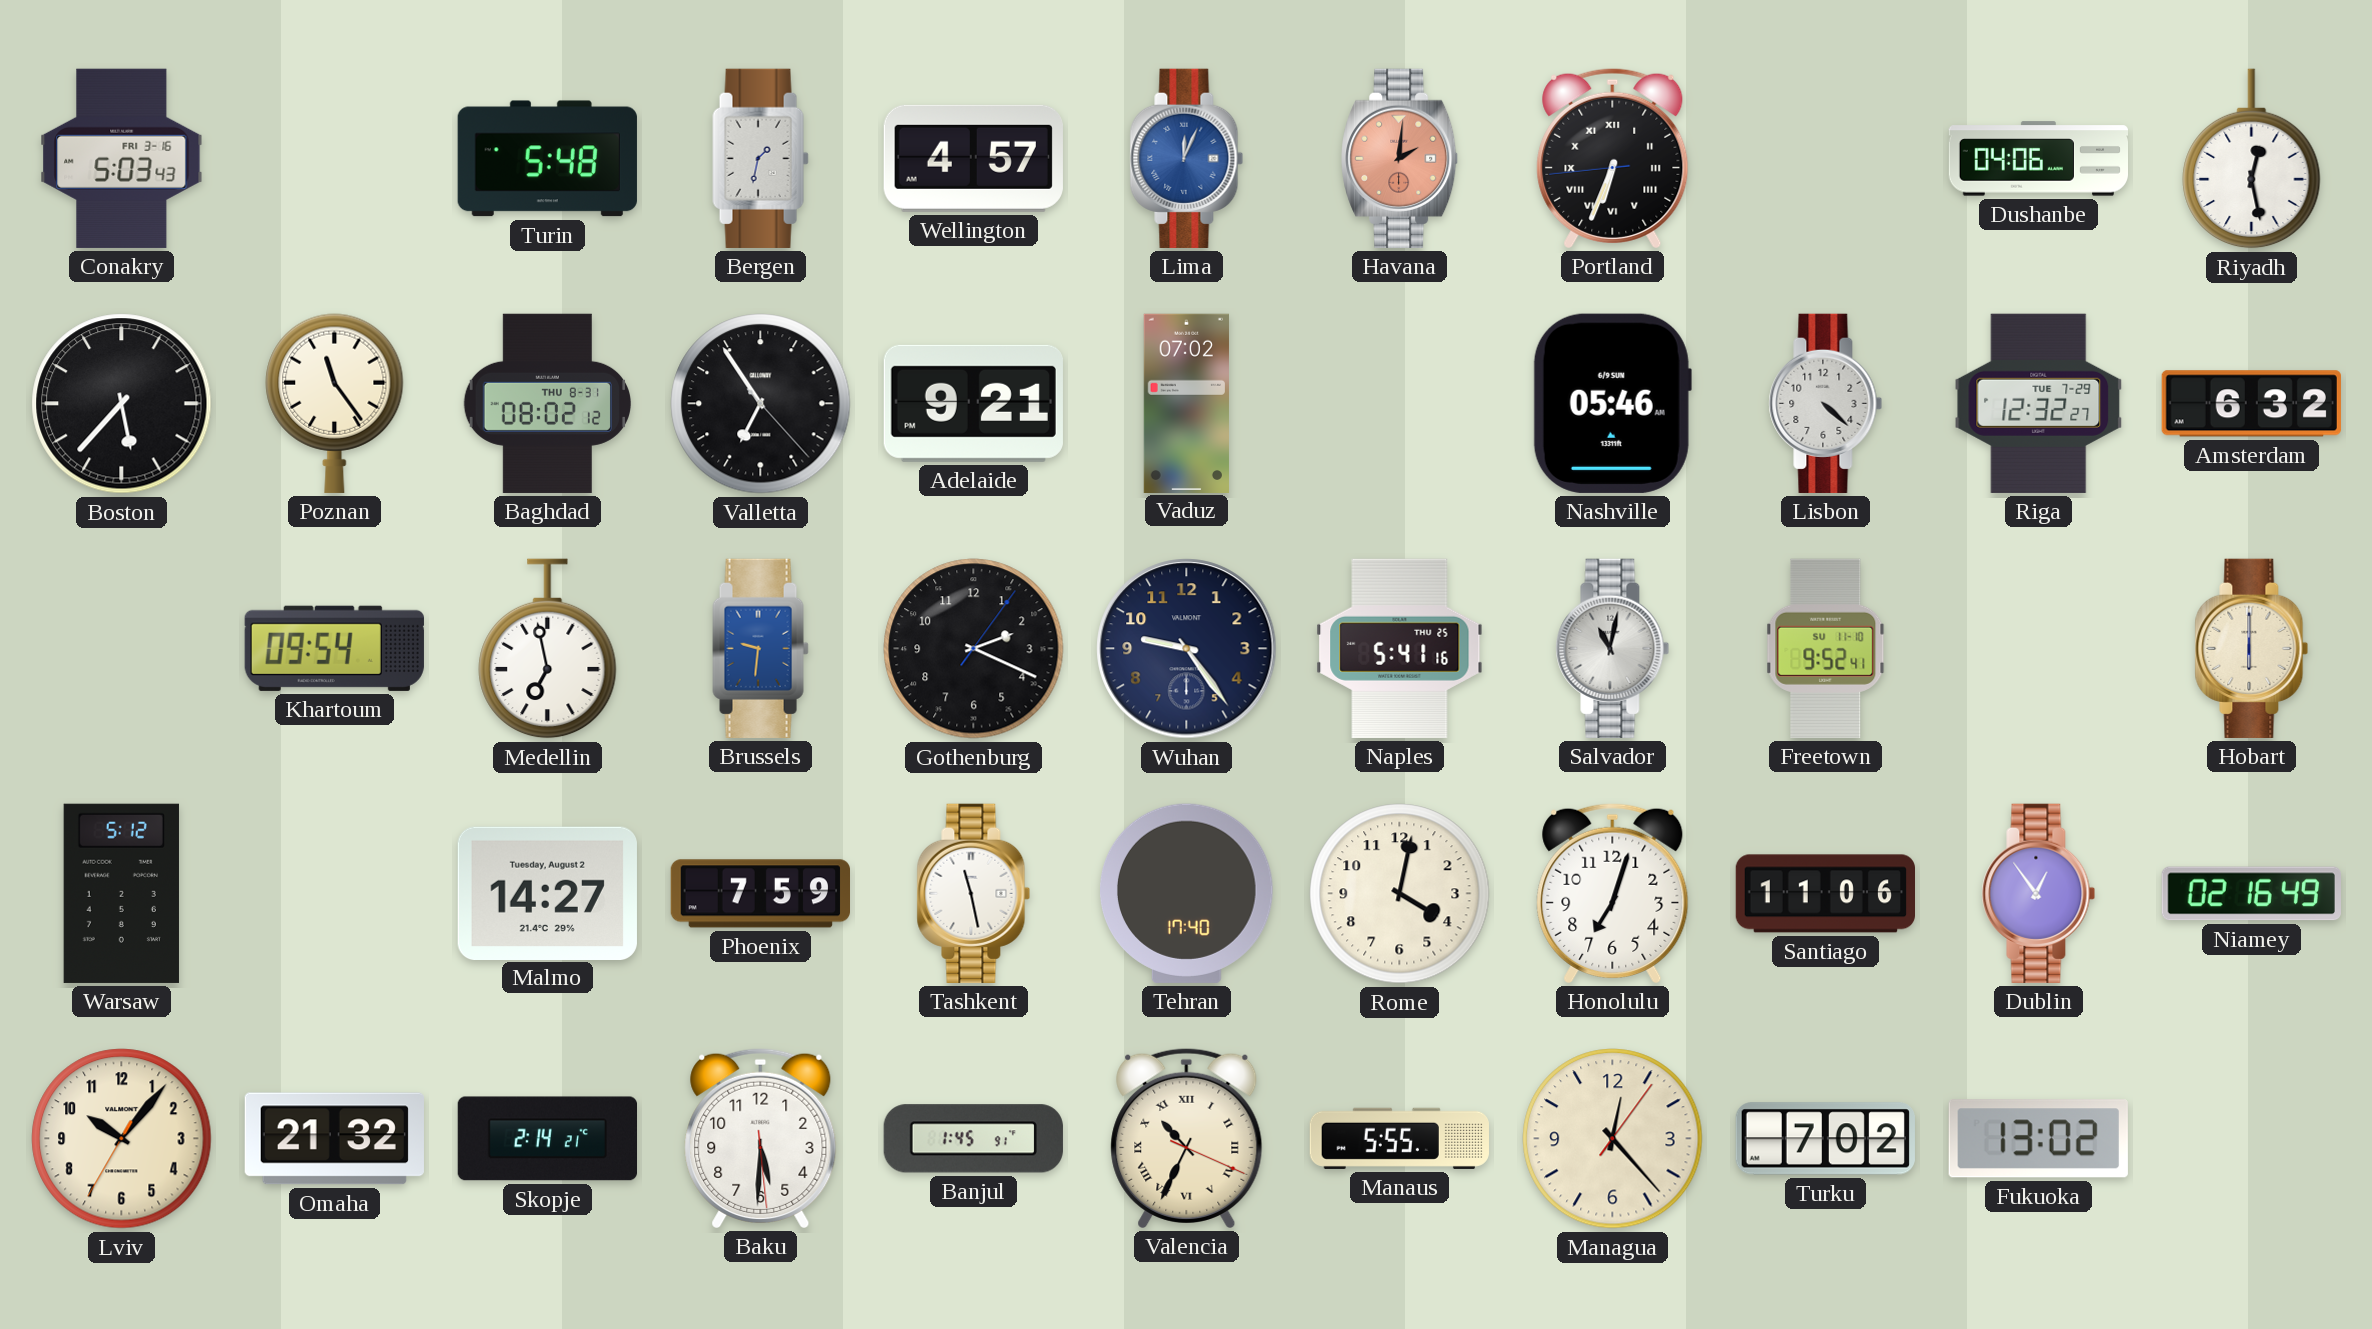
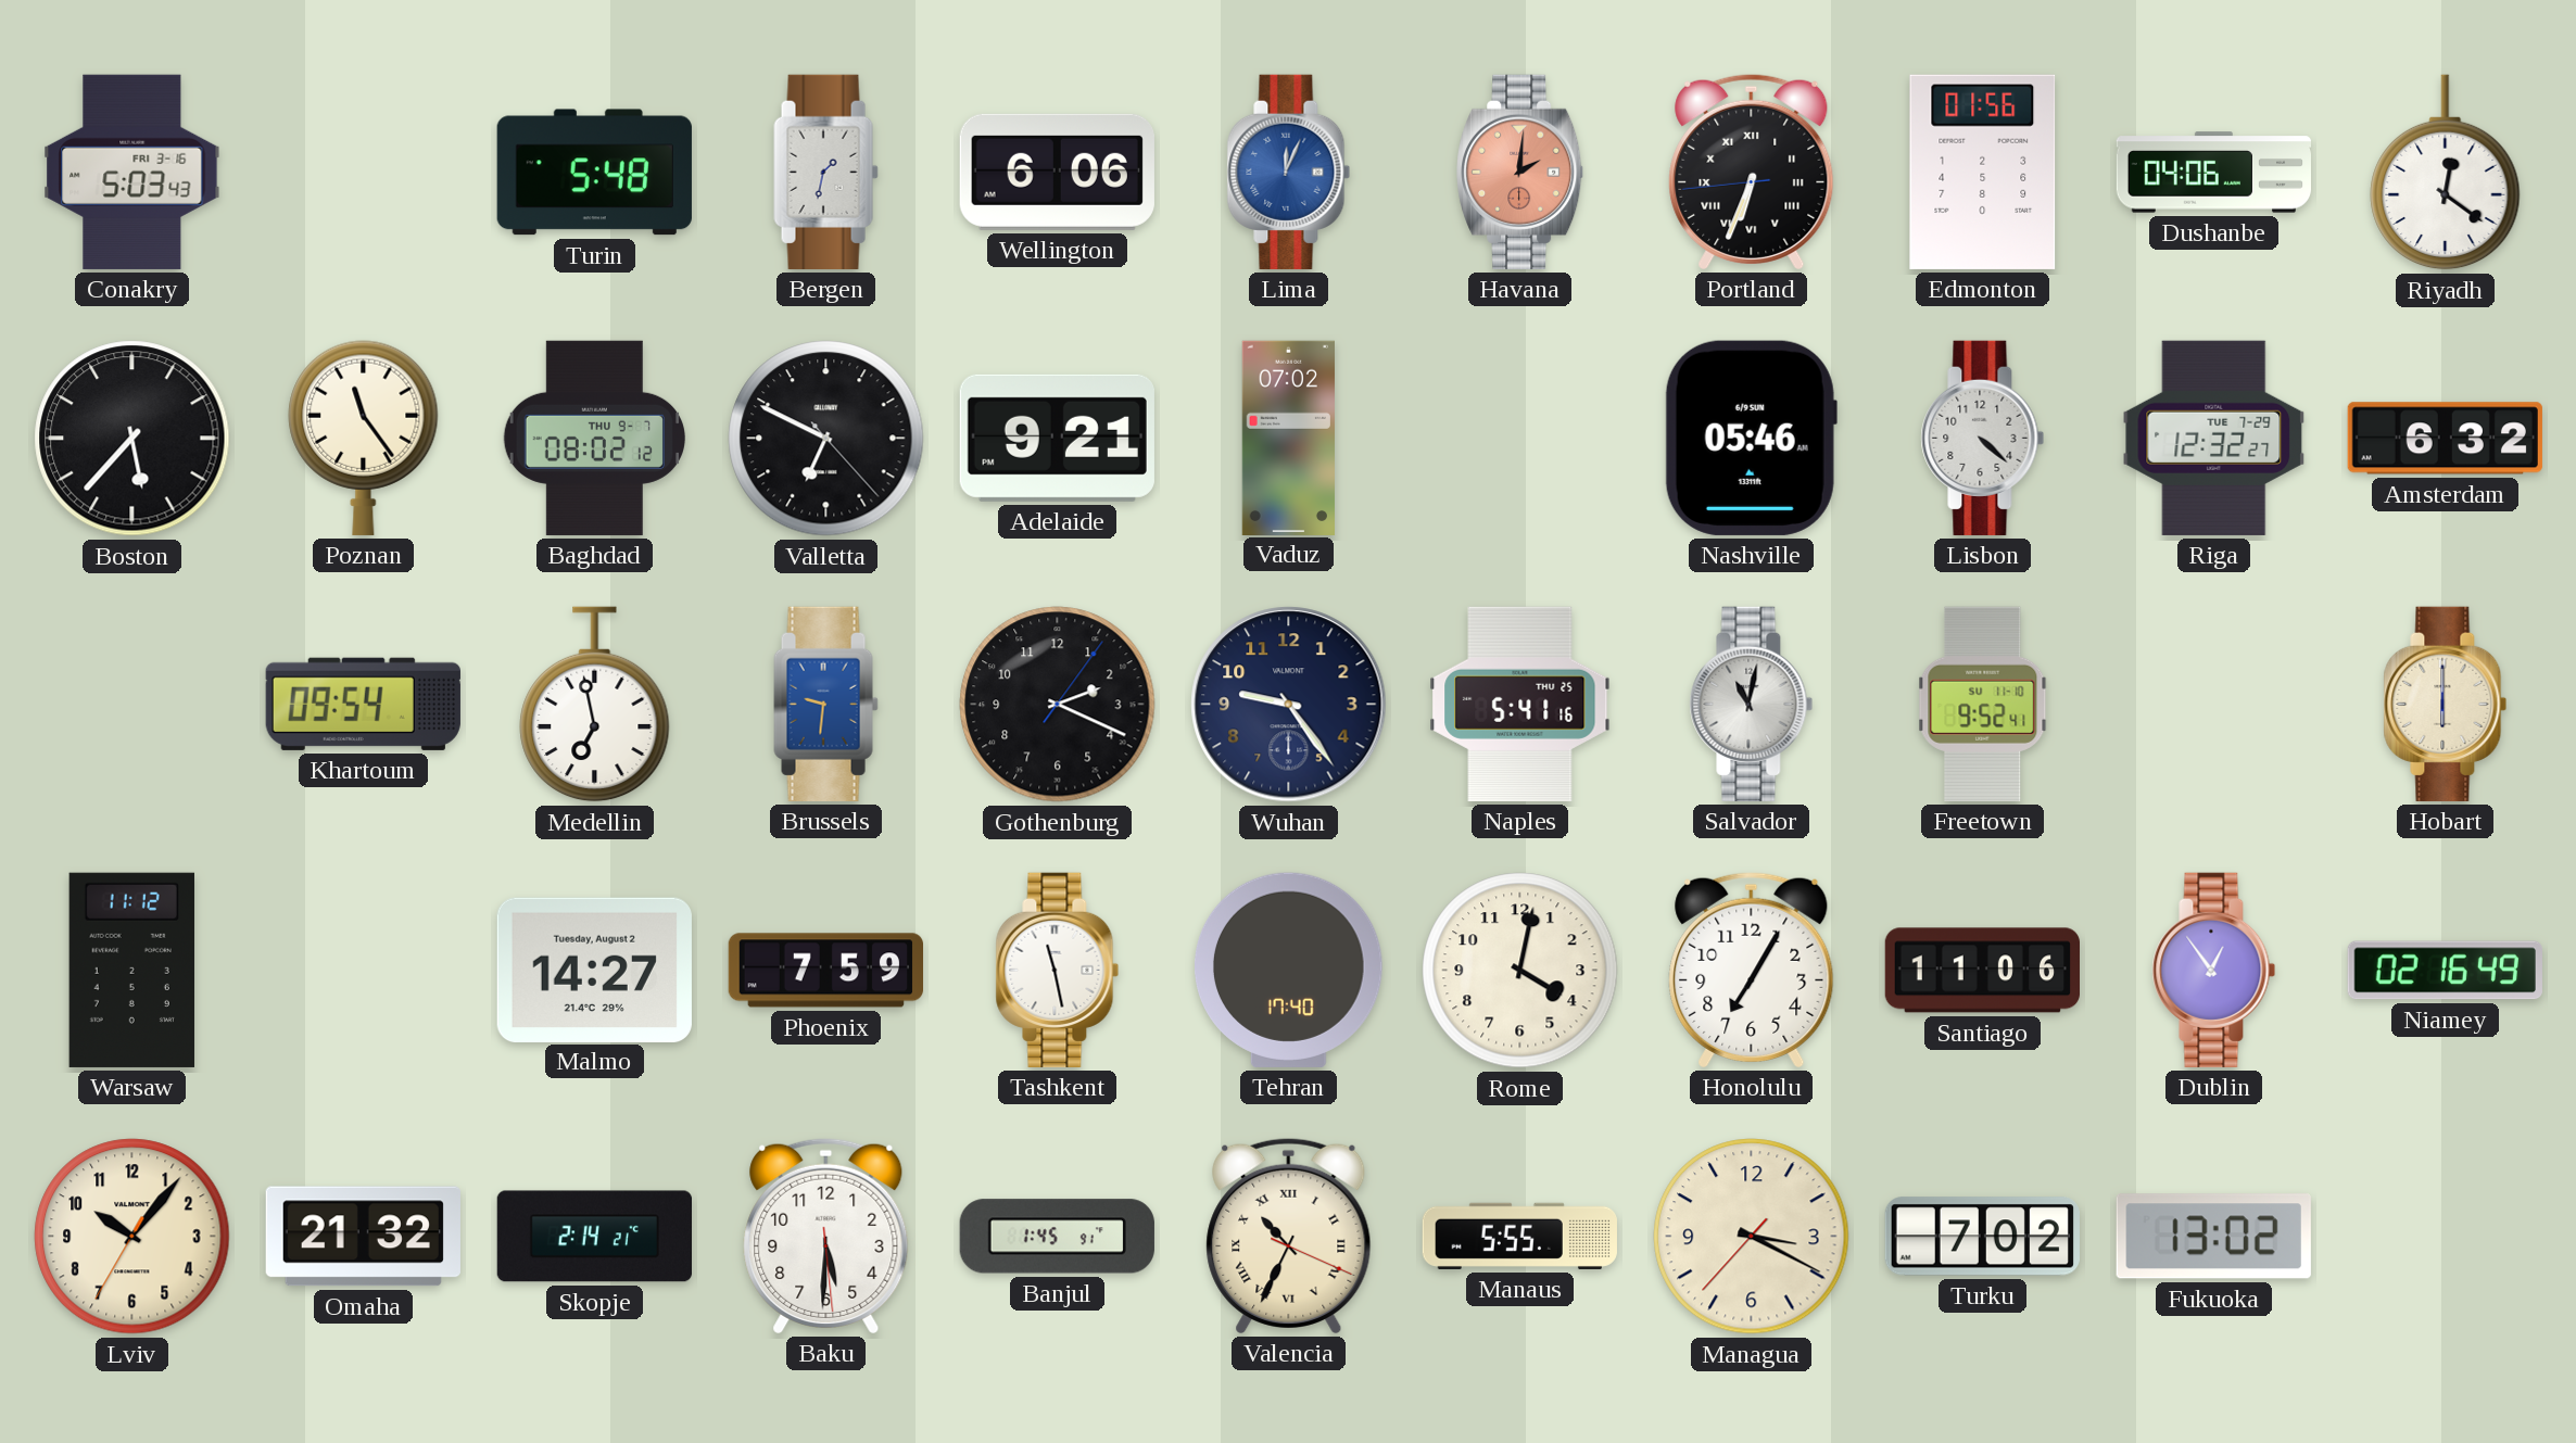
Wellington: 4:57 -> 6:06 (1057, 172)
Edmonton: none -> 01:56 (1983, 172)
Riyadh: 12:28 -> 12:21 (2446, 173)
Baghdad date: THU 8-31 -> THU 9-7 (594, 438)
Valletta: 6:54 -> 6:49 (826, 439)
Warsaw: 5:12 -> 11:12 (131, 970)
Honolulu: 7:03 -> 7:05 (1752, 970)
Managua: 12:23 -> 3:19 (1752, 1237)
